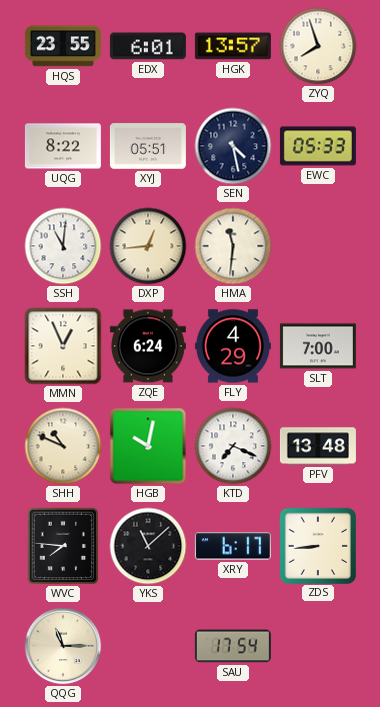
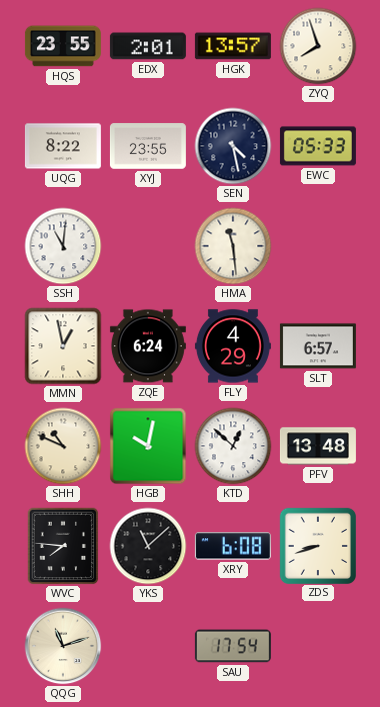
EDX: 6:01 -> 2:01 (148, 46)
XYJ: 05:51 -> 23:55 (148, 146)
DXP: 12:44 -> none (148, 246)
HMA: 11:31 -> 11:29 (233, 246)
MMN: 12:56 -> 12:58 (63, 346)
SLT: 7:00 -> 6:57 (318, 346)
KTD: 7:19 -> 12:52 (233, 446)
XRY: 6:17 -> 6:08 (233, 546)
ZDS: 8:44 -> 8:42 (317, 545)
QQG: 11:15 -> 11:12 (63, 646)
